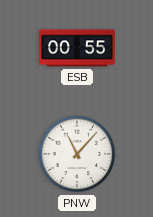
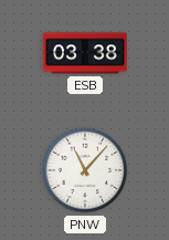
ESB: 00:55 -> 03:38 (85, 53)
